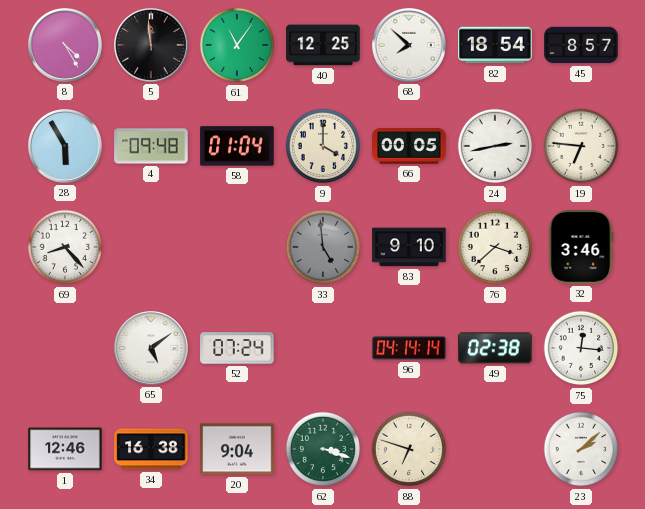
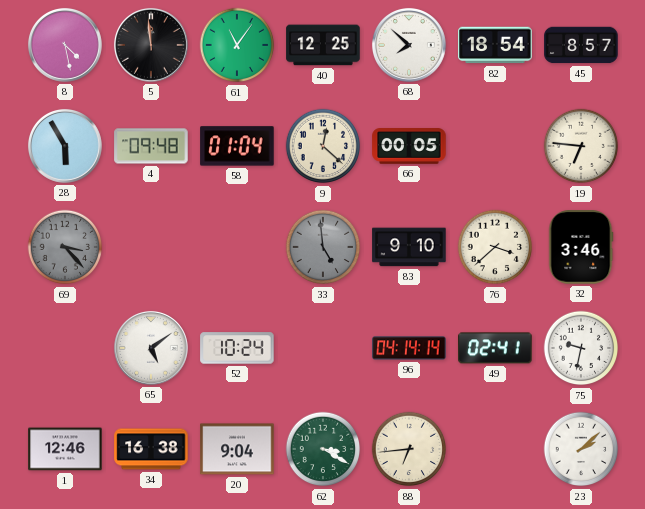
8: 4:25 -> 4:28 (65, 45)
9: 4:00 -> 12:22 (323, 146)
24: 2:43 -> none (495, 146)
69: 8:23 -> 3:23 (65, 247)
69 dial: white -> grey (65, 247)
52: 07:24 -> 10:24 (237, 348)
49: 02:38 -> 02:41 (495, 348)
75: 12:16 -> 9:32 (581, 348)
62: 3:18 -> 3:20 (323, 449)
88: 6:48 -> 6:44 (409, 449)
